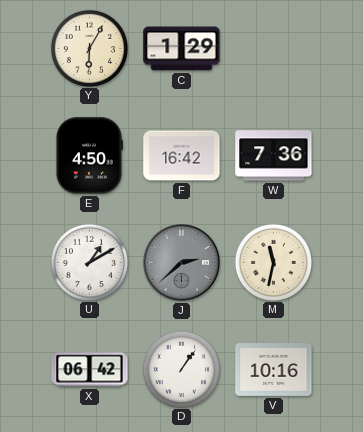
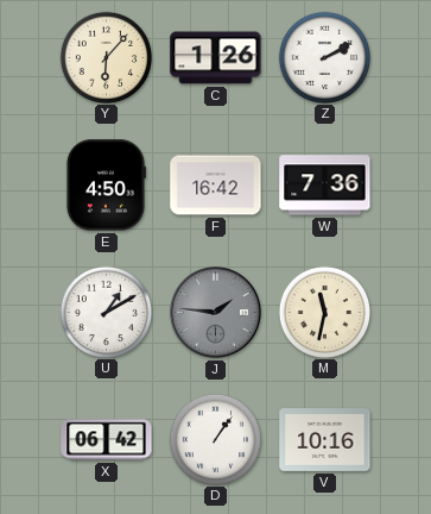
Y: 6:05 -> 6:07 (106, 57)
C: 1:29 -> 1:26 (216, 58)
Z: none -> 2:10 (324, 57)
J: 2:38 -> 1:46 (215, 312)
